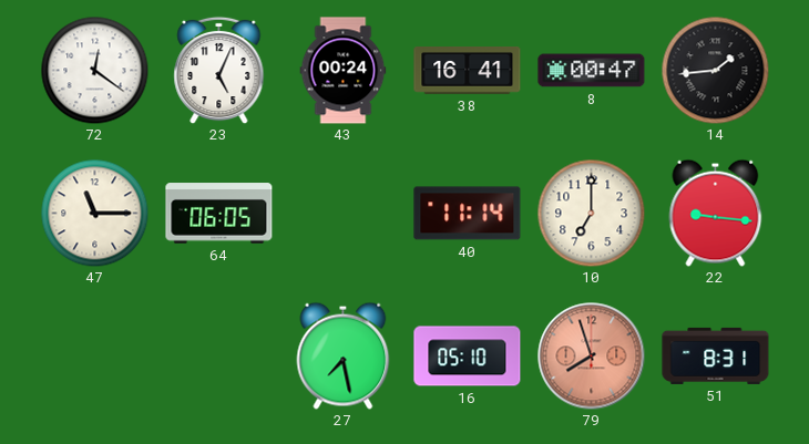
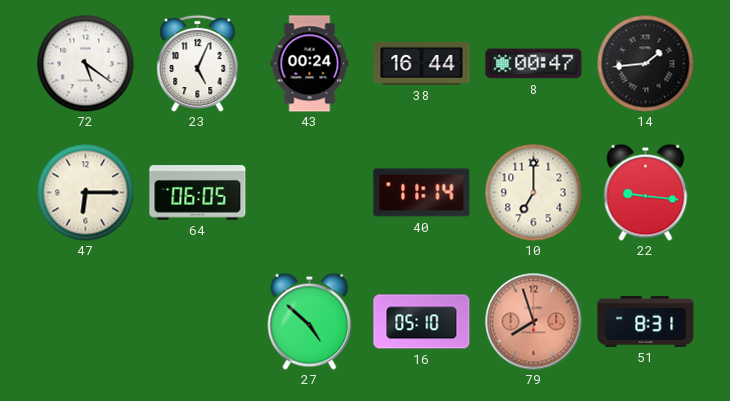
72: 12:21 -> 5:21 (85, 63)
38: 16:41 -> 16:44 (422, 64)
47: 11:15 -> 6:15 (85, 192)
27: 7:28 -> 4:52 (310, 321)
